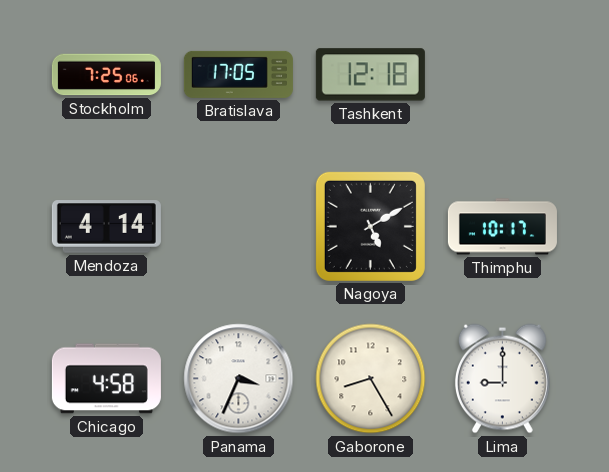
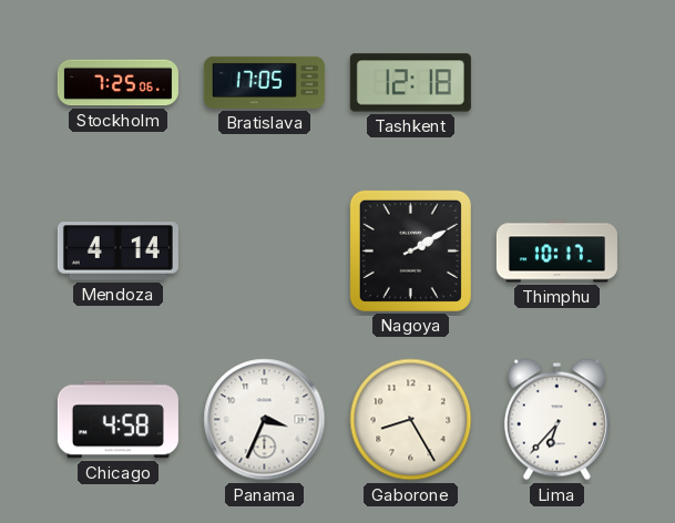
Nagoya: 5:10 -> 2:10 (410, 250)
Lima: 9:00 -> 6:37 (556, 420)
